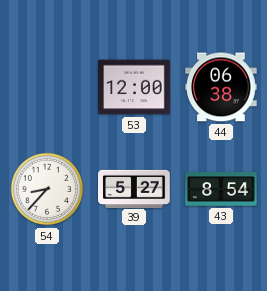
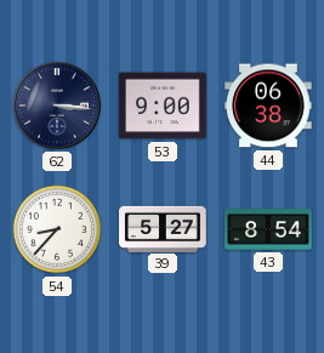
62: none -> 3:16 (58, 107)
53: 12:00 -> 9:00 (163, 106)
